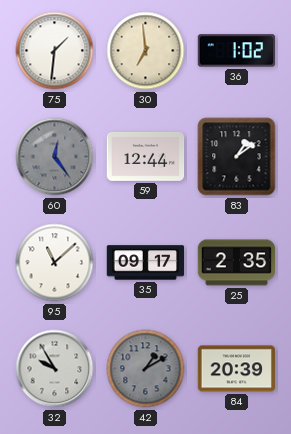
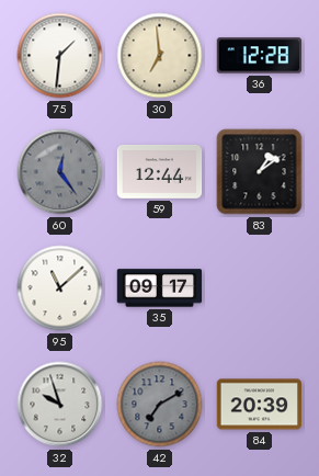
36: 1:02 -> 12:28 (260, 56)
25: 2:35 -> none (237, 263)
32: 9:55 -> 9:57 (60, 405)
42: 1:10 -> 7:10 (160, 405)
